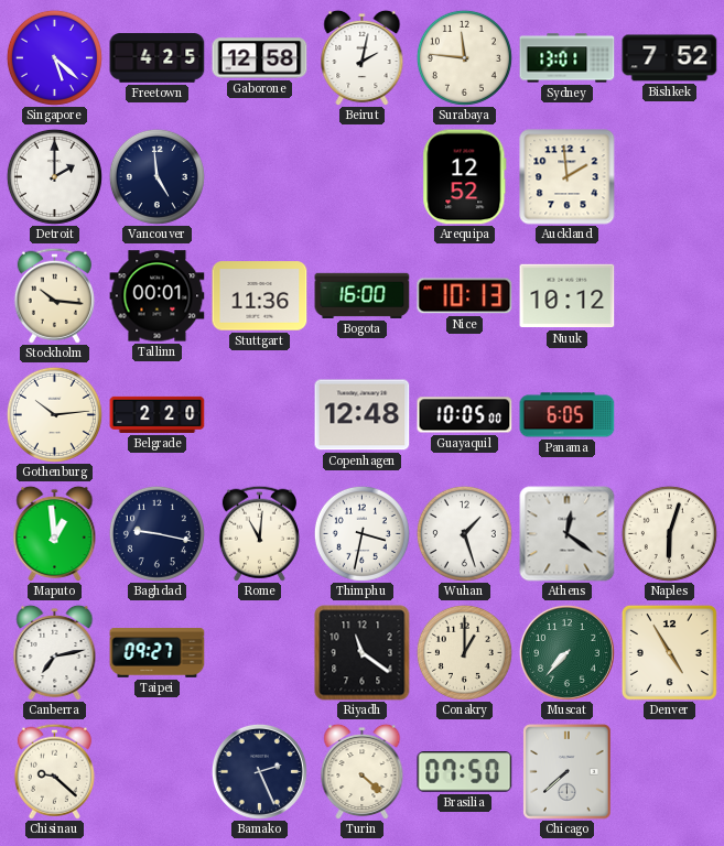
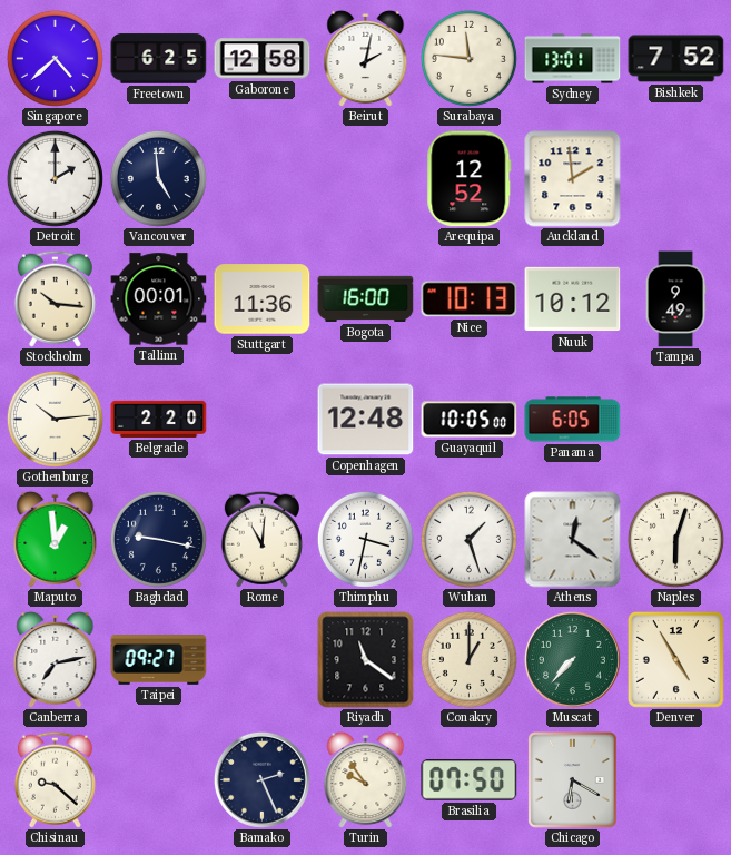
Singapore: 5:22 -> 4:38 (55, 58)
Freetown: 4:25 -> 6:25 (159, 59)
Tampa: none -> 9:49 (675, 299)
Turin: 4:22 -> 9:54 (366, 779)
Chicago: 7:38 -> 6:20 (573, 780)
